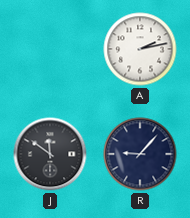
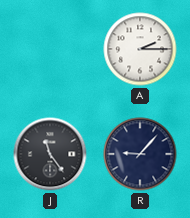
A: 2:13 -> 2:15 (140, 49)
J: 11:51 -> 11:24 (50, 154)
